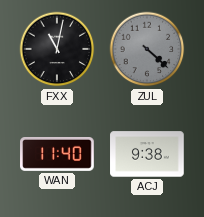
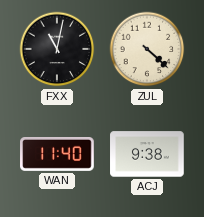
ZUL dial: grey -> cream (147, 49)
